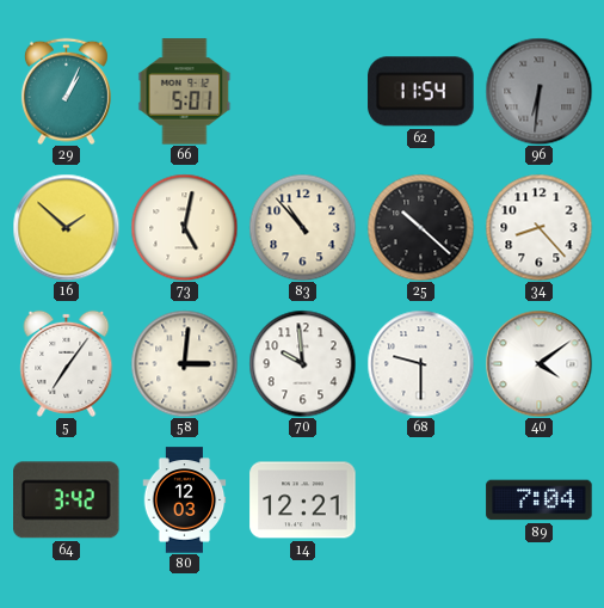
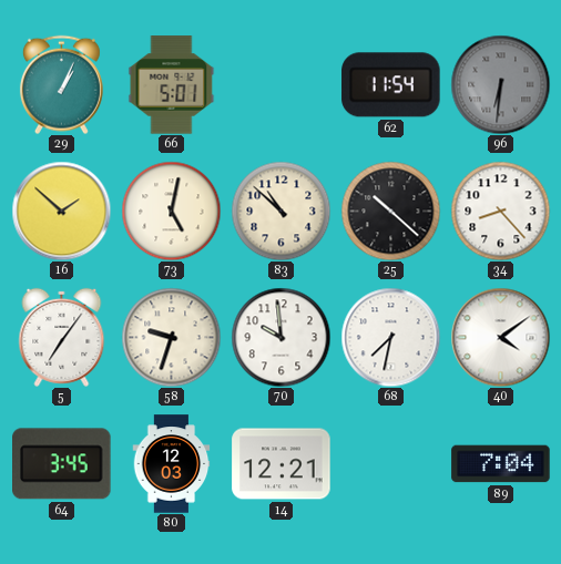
83: 10:53 -> 10:52 (280, 211)
58: 3:01 -> 9:33 (171, 337)
68: 9:30 -> 7:32 (390, 337)
64: 3:42 -> 3:45 (62, 464)
